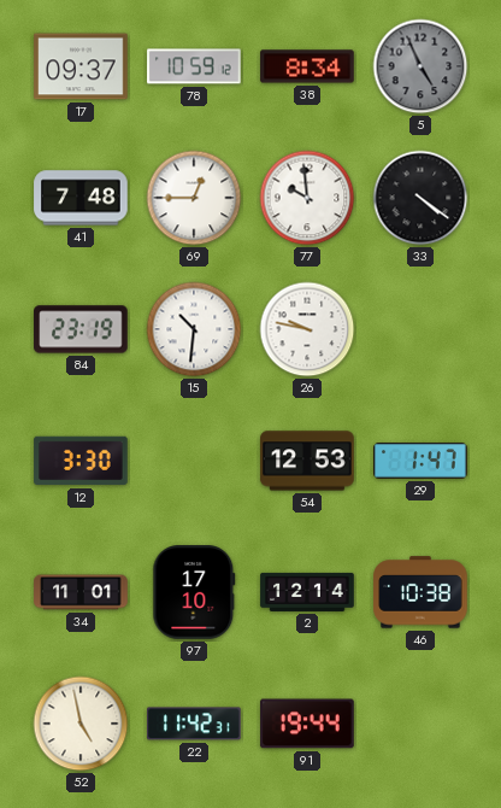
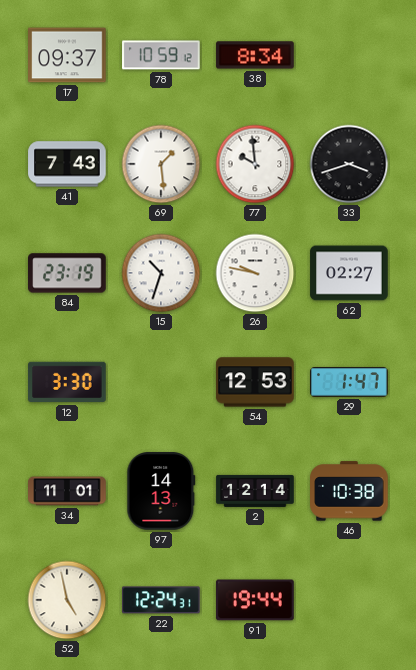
5: 4:56 -> none (420, 66)
41: 7:48 -> 7:43 (67, 164)
69: 12:45 -> 1:29 (161, 164)
33: 4:21 -> 3:42 (349, 164)
15: 10:31 -> 10:33 (161, 273)
62: none -> 02:27 (349, 273)
97: 17:10 -> 14:13 (161, 491)
22: 11:42 -> 12:24 (161, 600)
